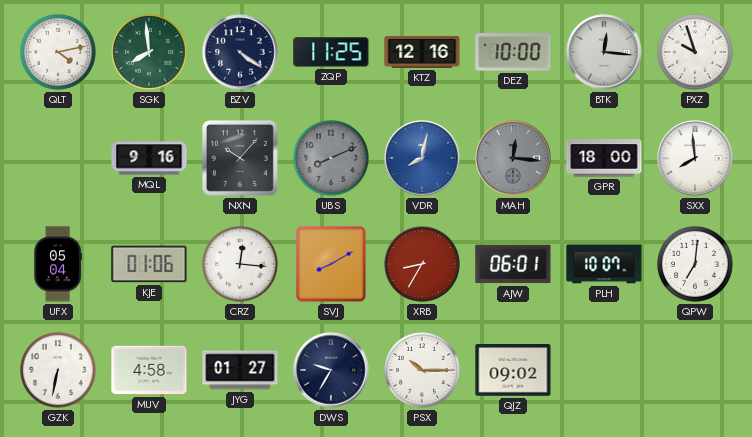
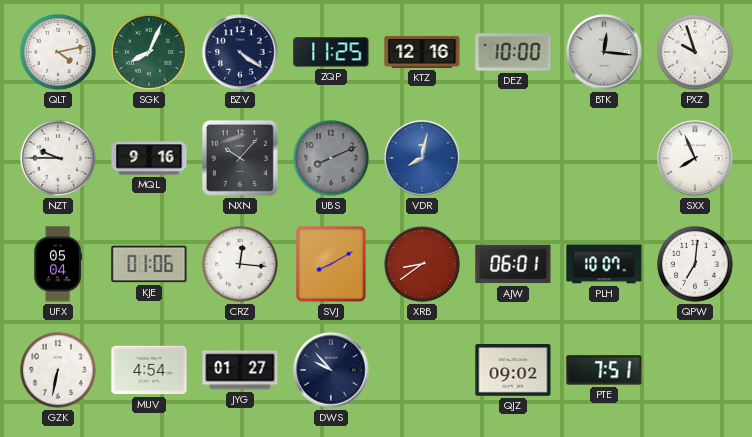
SGK: 7:59 -> 8:04 (149, 52)
NZT: none -> 9:45 (58, 158)
MAH: 12:16 -> none (513, 158)
GPR: 18:00 -> none (604, 158)
SXX: 7:59 -> 7:56 (695, 158)
XRB: 8:35 -> 8:39 (422, 264)
MUV: 4:58 -> 4:54 (149, 370)
DWS: 9:35 -> 9:53 (331, 370)
PSX: 10:15 -> none (422, 370)
PTE: none -> 7:51 (604, 370)
